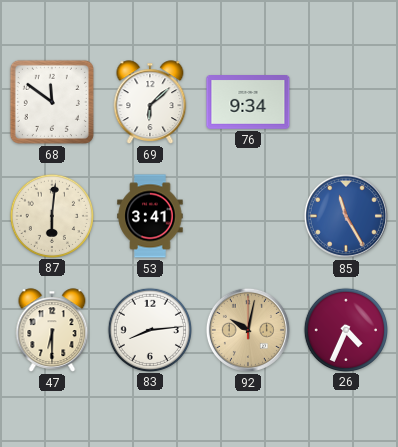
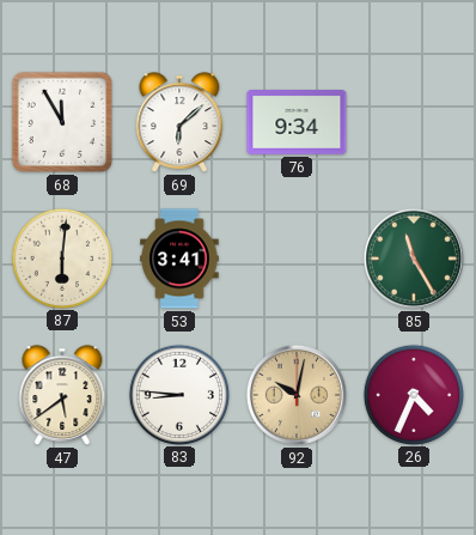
68: 11:51 -> 11:55 (62, 122)
85 dial: blue -> green (414, 259)
47: 6:30 -> 5:39 (62, 395)
83: 8:14 -> 8:46 (178, 394)
